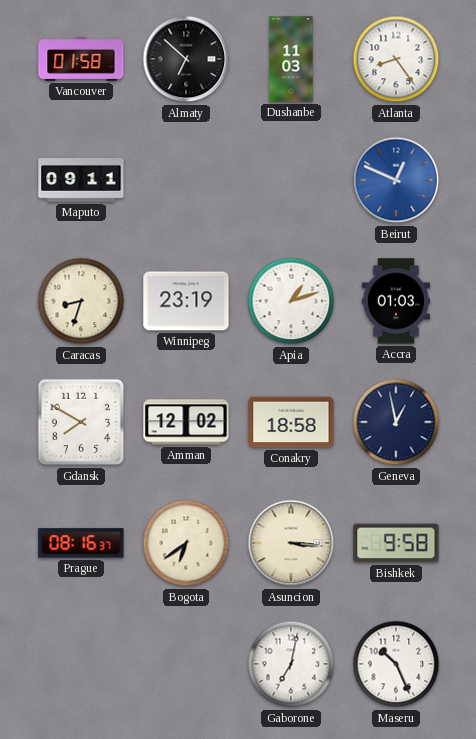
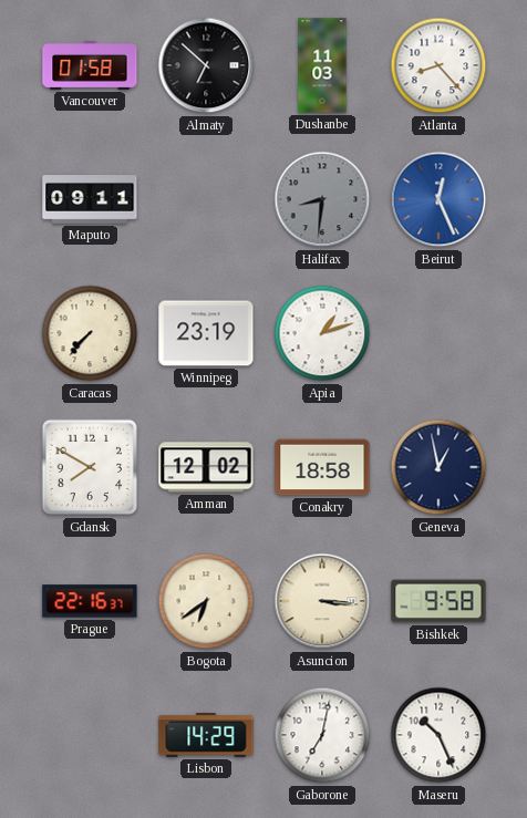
Atlanta: 8:24 -> 8:23 (438, 65)
Halifax: none -> 8:31 (322, 199)
Beirut: 12:49 -> 12:26 (438, 199)
Caracas: 8:33 -> 7:37 (90, 333)
Accra: 01:03 -> none (396, 301)
Prague: 08:16 -> 22:16 (90, 601)
Lisbon: none -> 14:29 (206, 735)
